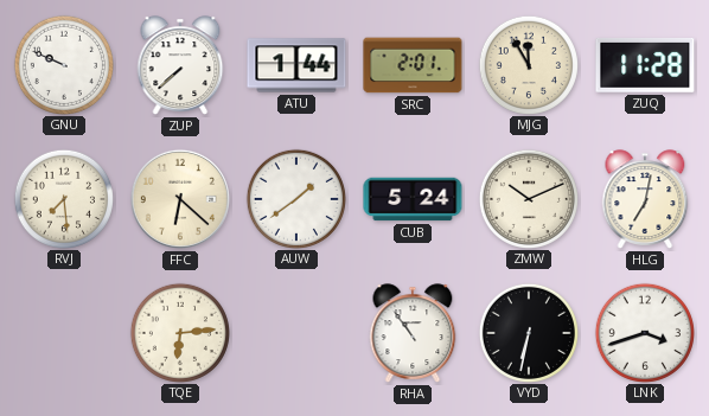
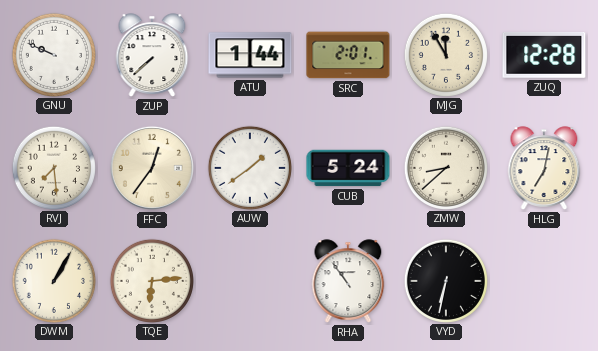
ZUQ: 11:28 -> 12:28 (544, 55)
FFC: 6:22 -> 12:36 (152, 168)
ZMW: 10:11 -> 8:38 (445, 167)
DWM: none -> 1:05 (53, 280)
LNK: 3:42 -> none (644, 332)
